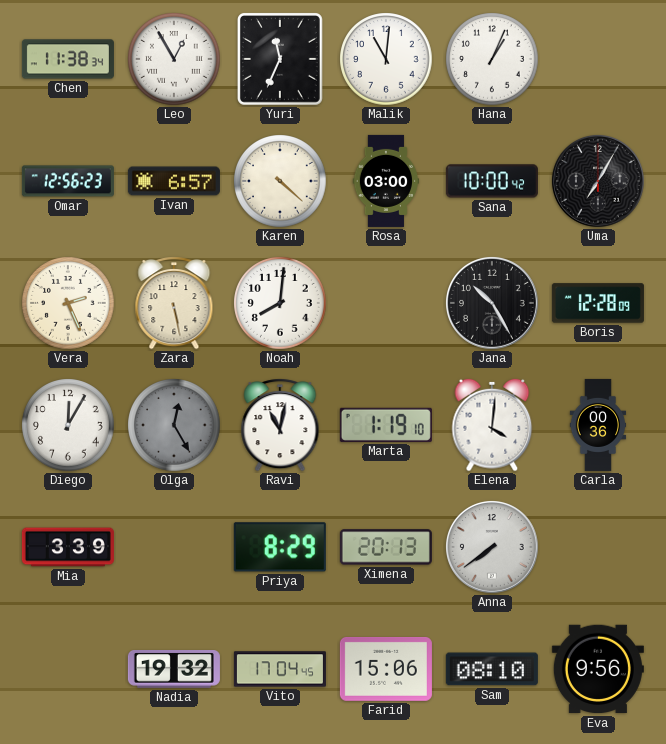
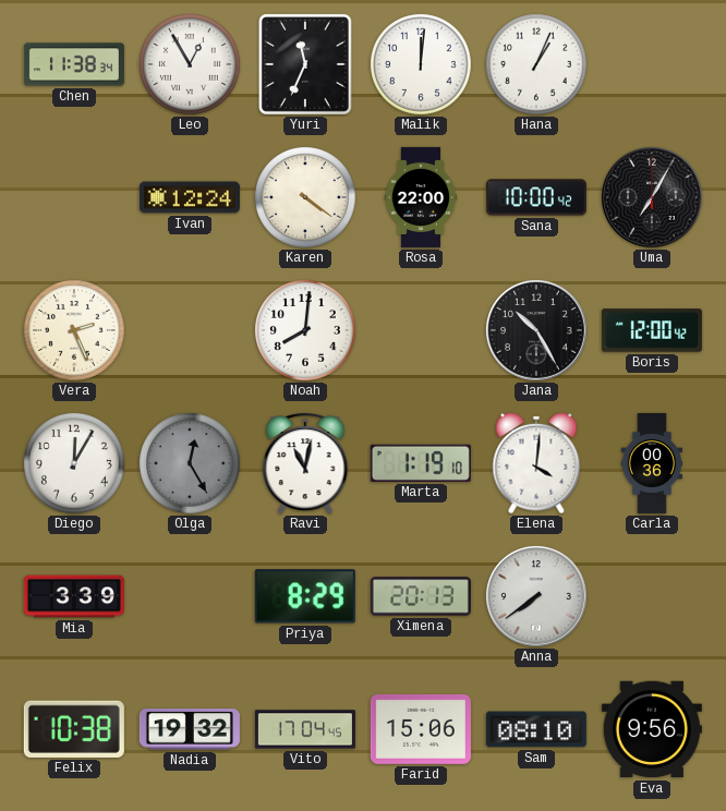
Malik: 11:01 -> 12:01 (421, 64)
Omar: 12:56 -> none (68, 181)
Ivan: 6:57 -> 12:24 (190, 197)
Karen: 4:22 -> 4:21 (305, 197)
Rosa: 03:00 -> 22:00 (421, 197)
Zara: 5:28 -> none (174, 303)
Boris: 12:28 -> 12:00 (652, 330)
Felix: none -> 10:38 (74, 729)
